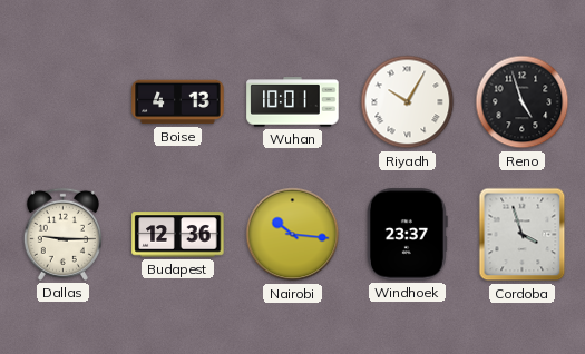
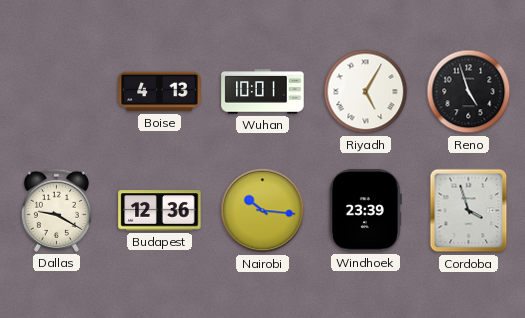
Riyadh: 10:05 -> 5:05 (366, 92)
Dallas: 9:15 -> 9:20 (56, 210)
Windhoek: 23:37 -> 23:39 (366, 211)
